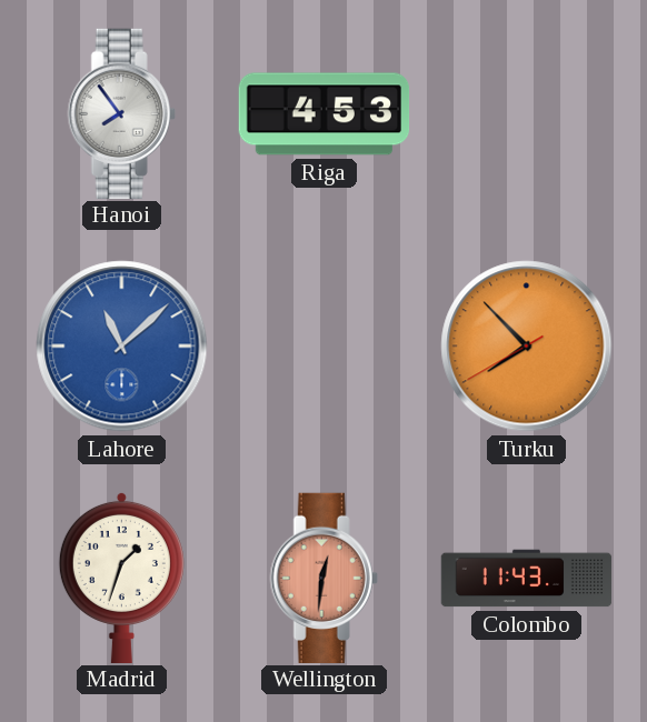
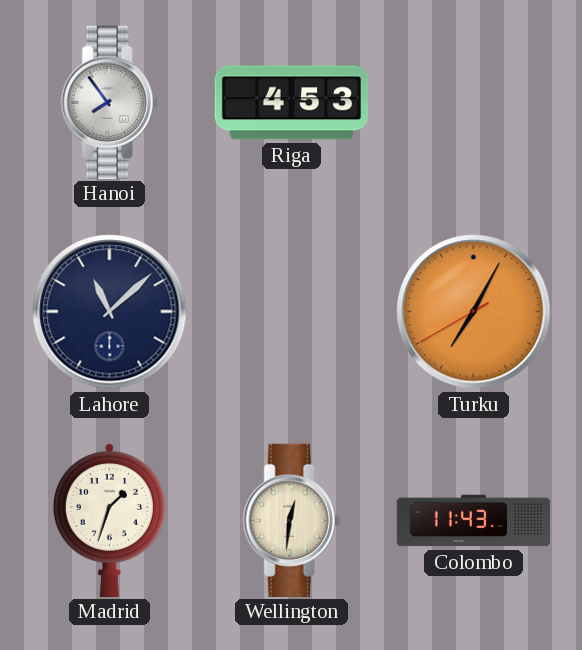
Lahore dial: blue -> navy (110, 312)
Turku: 7:52 -> 7:04 (474, 312)
Wellington dial: salmon -> cream (291, 520)
